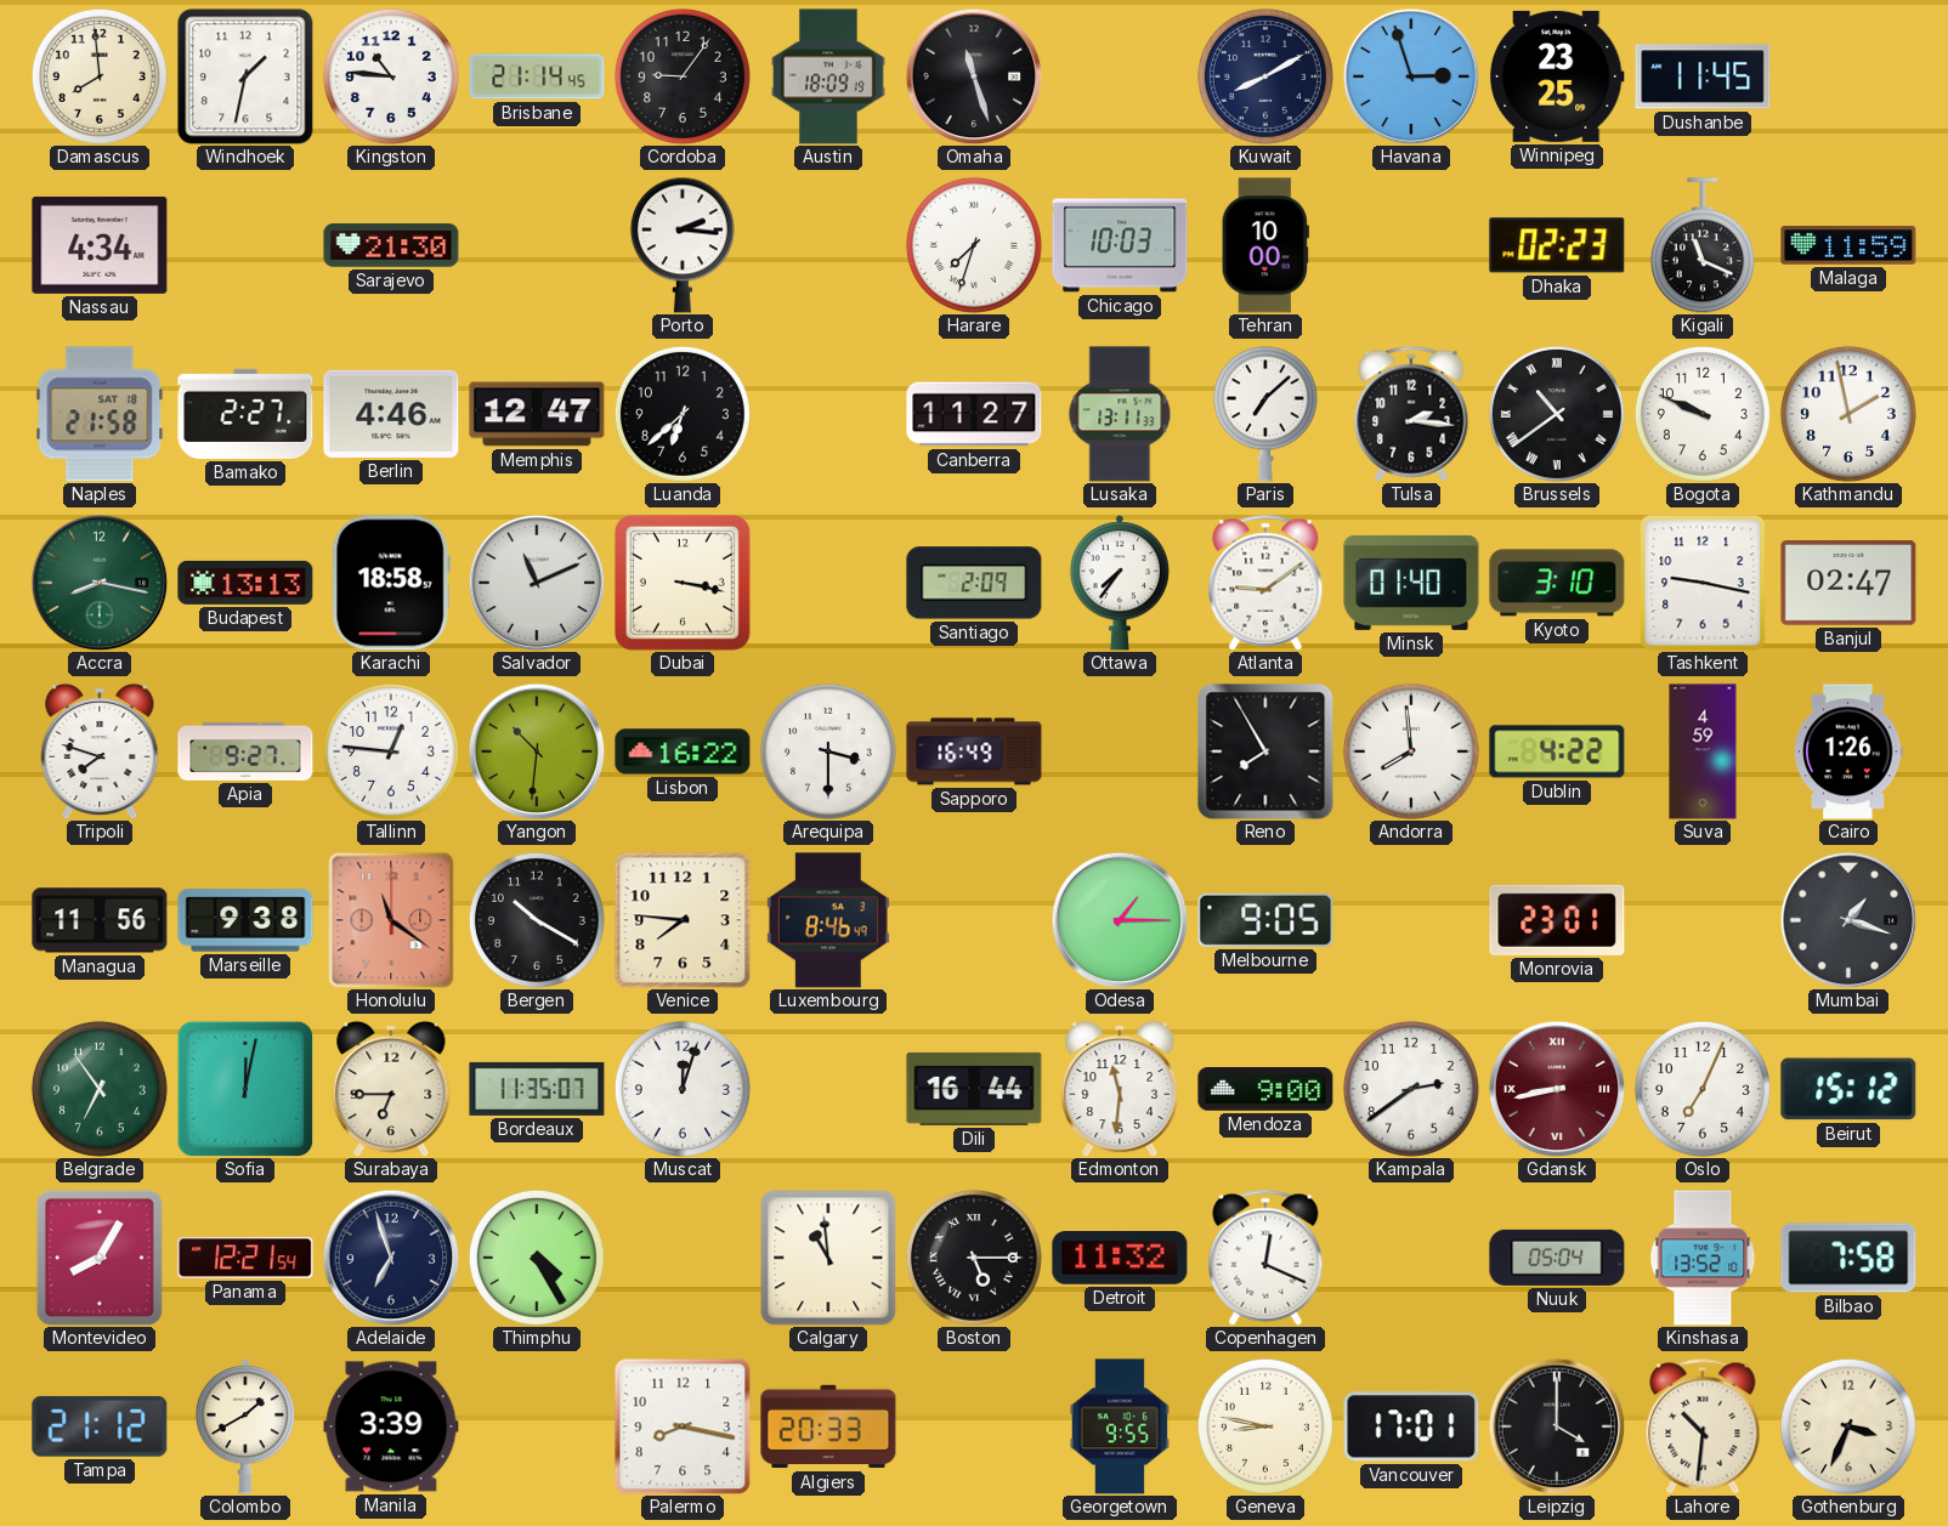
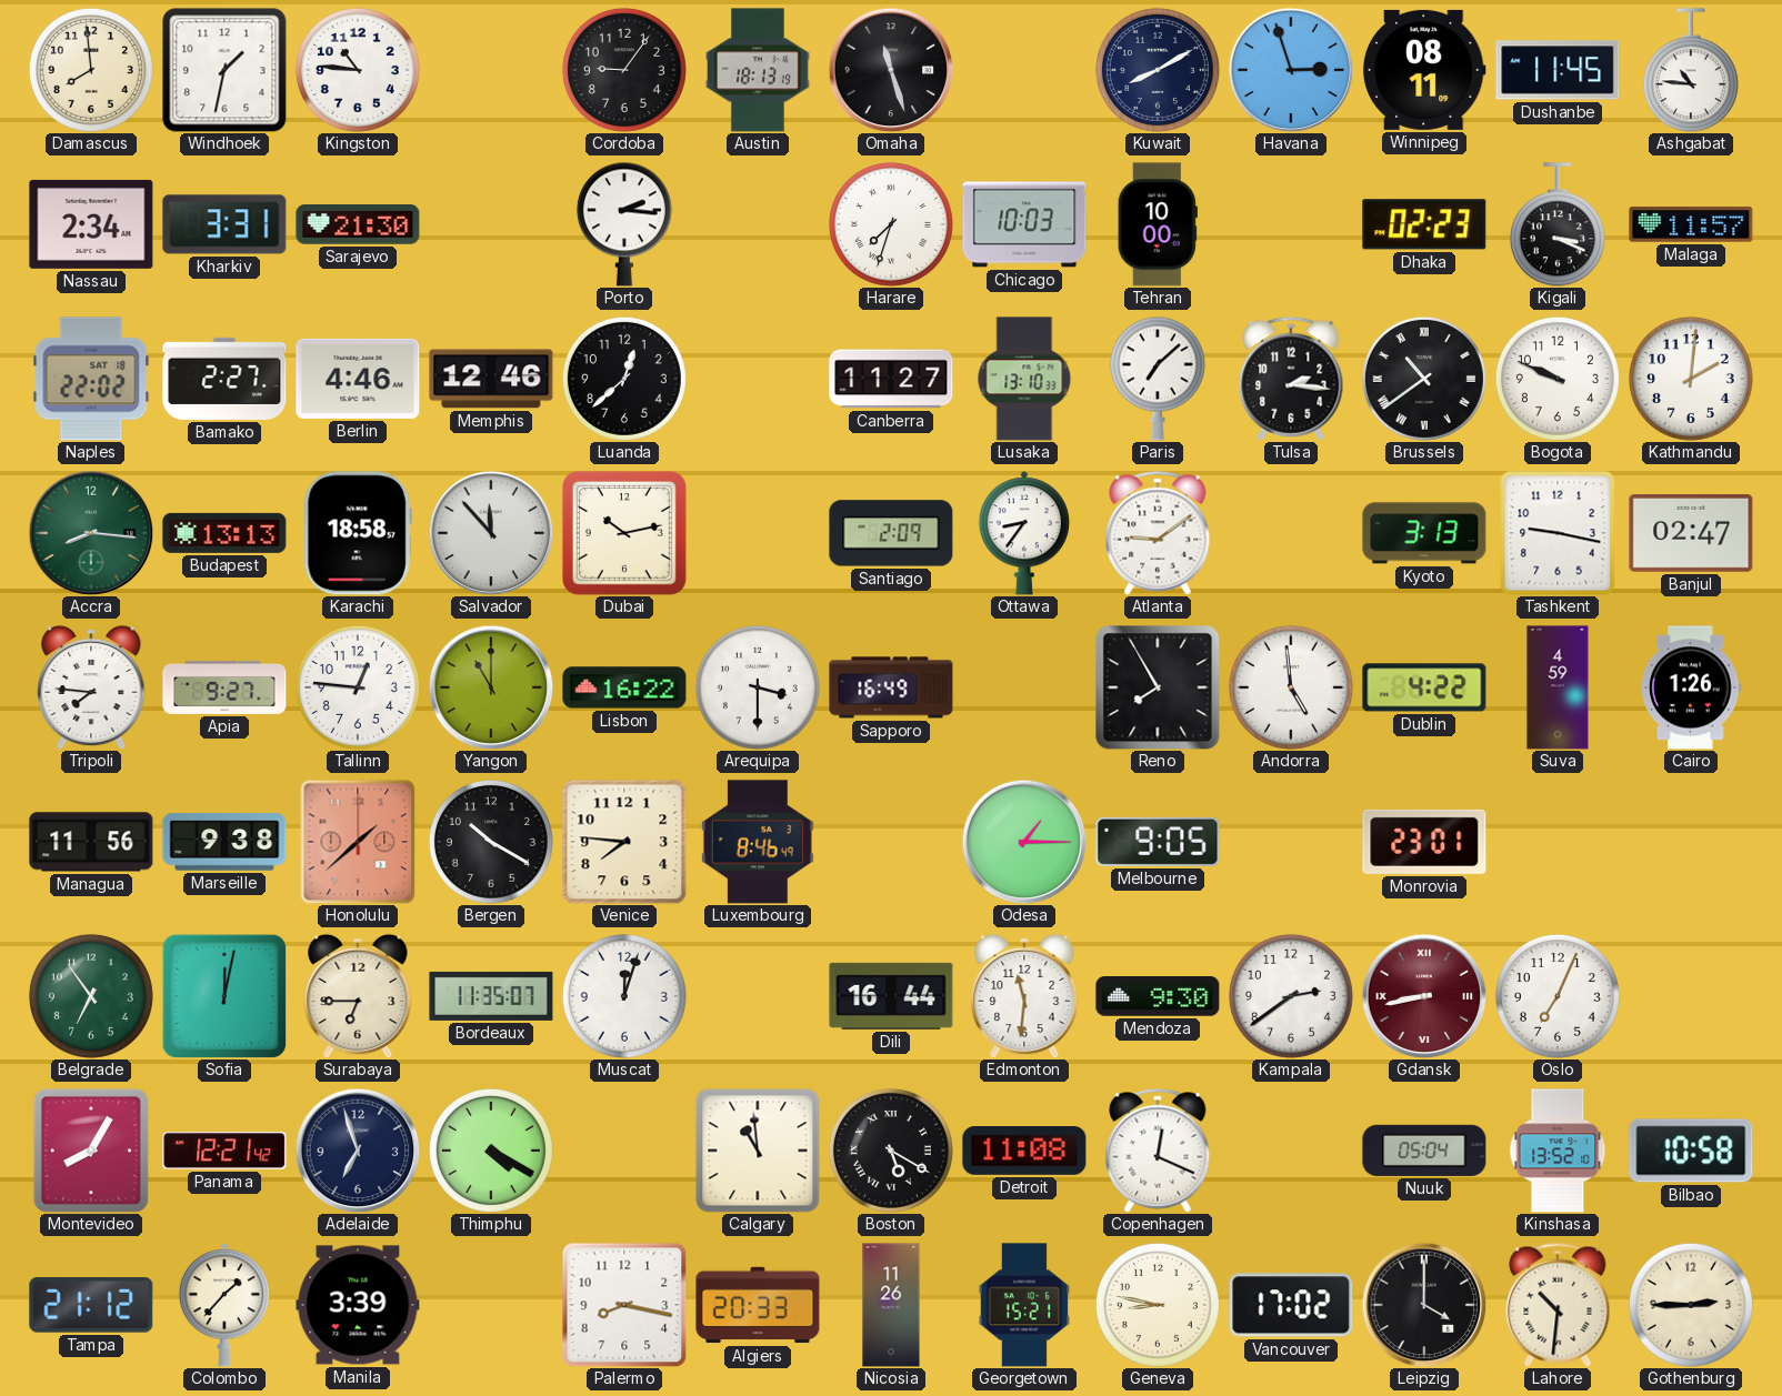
Brisbane: 21:14 -> none (537, 76)
Austin: 18:09 -> 18:13 (759, 70)
Winnipeg: 23:25 -> 08:11 (1424, 70)
Ashgabat: none -> 10:46 (1691, 70)
Nassau: 4:34 -> 2:34 (91, 224)
Kharkiv: none -> 3:31 (224, 224)
Kigali: 11:19 -> 3:19 (1558, 224)
Malaga: 11:59 -> 11:57 (1691, 224)
Naples: 21:58 -> 22:02 (91, 379)
Memphis: 12:47 -> 12:46 (491, 379)
Luanda: 6:38 -> 12:38 (624, 379)
Lusaka: 13:11 -> 13:10 (1024, 379)
Kathmandu: 1:58 -> 2:01 (1691, 379)
Accra: 8:17 -> 8:16 (91, 533)
Salvador: 11:11 -> 11:53 (491, 533)
Dubai: 3:17 -> 10:13 (624, 533)
Ottawa: 7:36 -> 8:36 (1023, 533)
Minsk: 01:40 -> none (1411, 583)
Kyoto: 3:10 -> 3:13 (1424, 533)
Tripoli: 7:48 -> 7:46 (91, 687)
Yangon: 10:31 -> 11:00 (491, 687)
Andorra: 7:59 -> 4:59 (1291, 687)
Honolulu: 11:21 -> 1:38 (358, 842)
Mumbai: 1:18 -> none (1848, 920)
Mendoza: 9:00 -> 9:30 (1158, 997)
Beirut: 15:12 -> none (1848, 1089)
Panama: 12:21:54 -> 12:21:42 (224, 1151)
Thimphu: 4:25 -> 4:20 (491, 1151)
Boston: 5:15 -> 5:20 (891, 1151)
Detroit: 11:32 -> 11:08 (1024, 1152)
Bilbao: 7:58 -> 10:58 (1691, 1151)
Colombo: 1:40 -> 1:37 (223, 1305)
Nicosia: none -> 11:26 (891, 1305)
Georgetown: 9:55 -> 15:21 (1024, 1305)
Vancouver: 17:01 -> 17:02 (1291, 1305)
Gothenburg: 3:34 -> 2:45 (1691, 1305)
